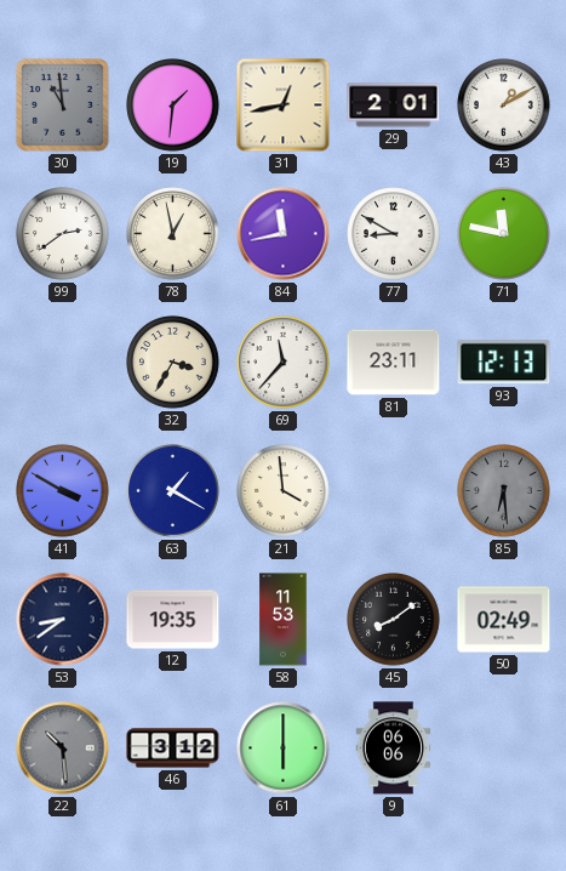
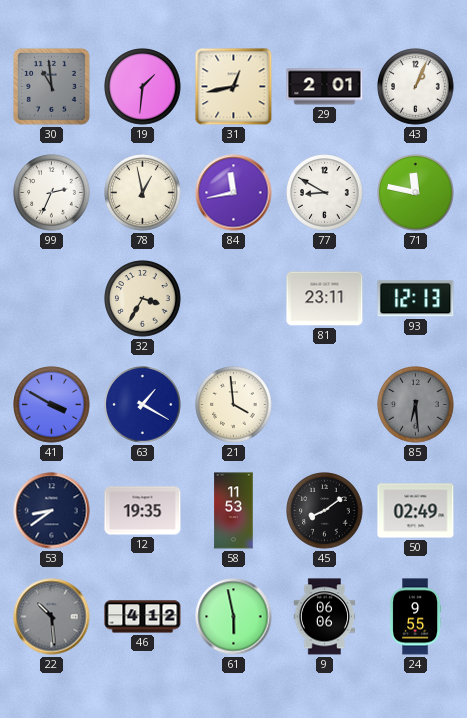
43: 1:10 -> 1:04 (416, 87)
99: 2:39 -> 2:34 (52, 193)
69: 11:37 -> none (284, 363)
46: 3:12 -> 4:12 (143, 617)
61: 6:00 -> 5:58 (234, 617)
24: none -> 9:55 (416, 617)
